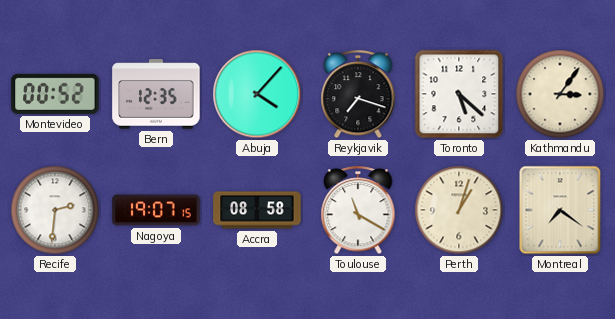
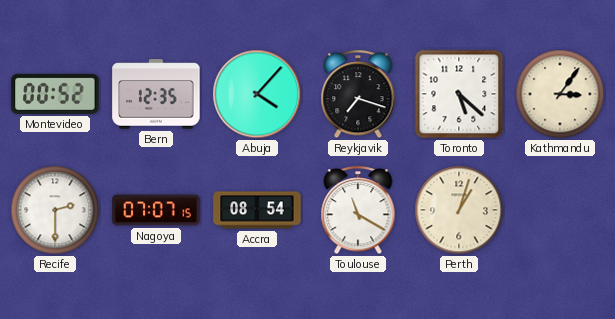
Recife: 2:31 -> 2:30 (55, 210)
Nagoya: 19:07 -> 07:07 (156, 210)
Accra: 08:58 -> 08:54 (257, 210)
Montreal: 7:21 -> none (560, 210)
